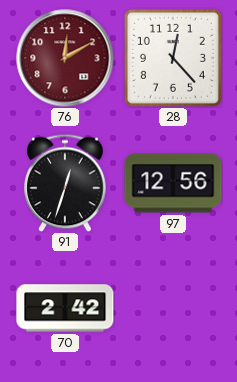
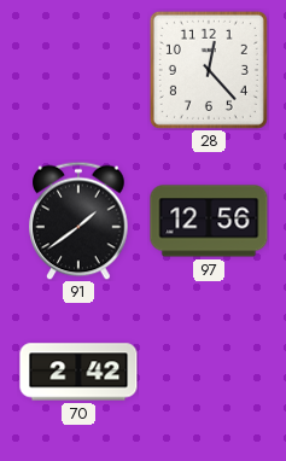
76: 12:10 -> none (65, 58)
91: 12:33 -> 1:39 (78, 221)
